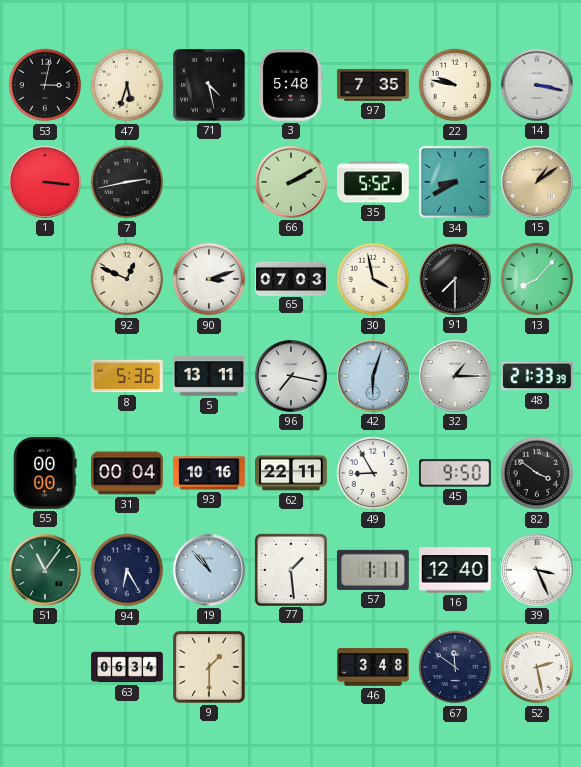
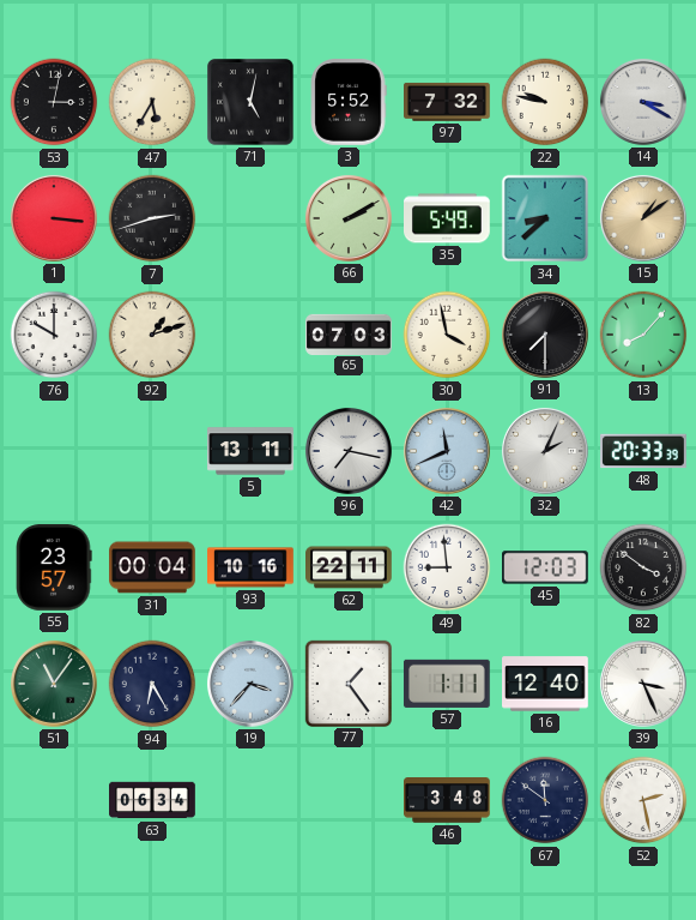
47: 5:33 -> 5:35 (152, 102)
71: 4:28 -> 5:02 (252, 103)
3: 5:48 -> 5:52 (349, 103)
97: 7:35 -> 7:32 (448, 102)
14: 3:17 -> 3:20 (643, 102)
7: 2:43 -> 2:42 (152, 218)
35: 5:52 -> 5:49 (448, 218)
34: 8:40 -> 8:38 (545, 218)
76: none -> 10:00 (54, 335)
92: 12:49 -> 1:12 (152, 335)
90: 3:12 -> none (209, 279)
8: 5:36 -> none (128, 376)
42: 6:03 -> 11:41 (447, 451)
32: 1:15 -> 2:04 (545, 451)
48: 21:33 -> 20:33 (644, 451)
55: 00:00 -> 23:57 (54, 569)
49: 8:55 -> 8:59 (447, 567)
45: 9:50 -> 12:03 (546, 567)
19: 10:53 -> 3:37 (250, 684)
77: 1:29 -> 1:24 (347, 683)
9: 1:30 -> none (210, 668)
